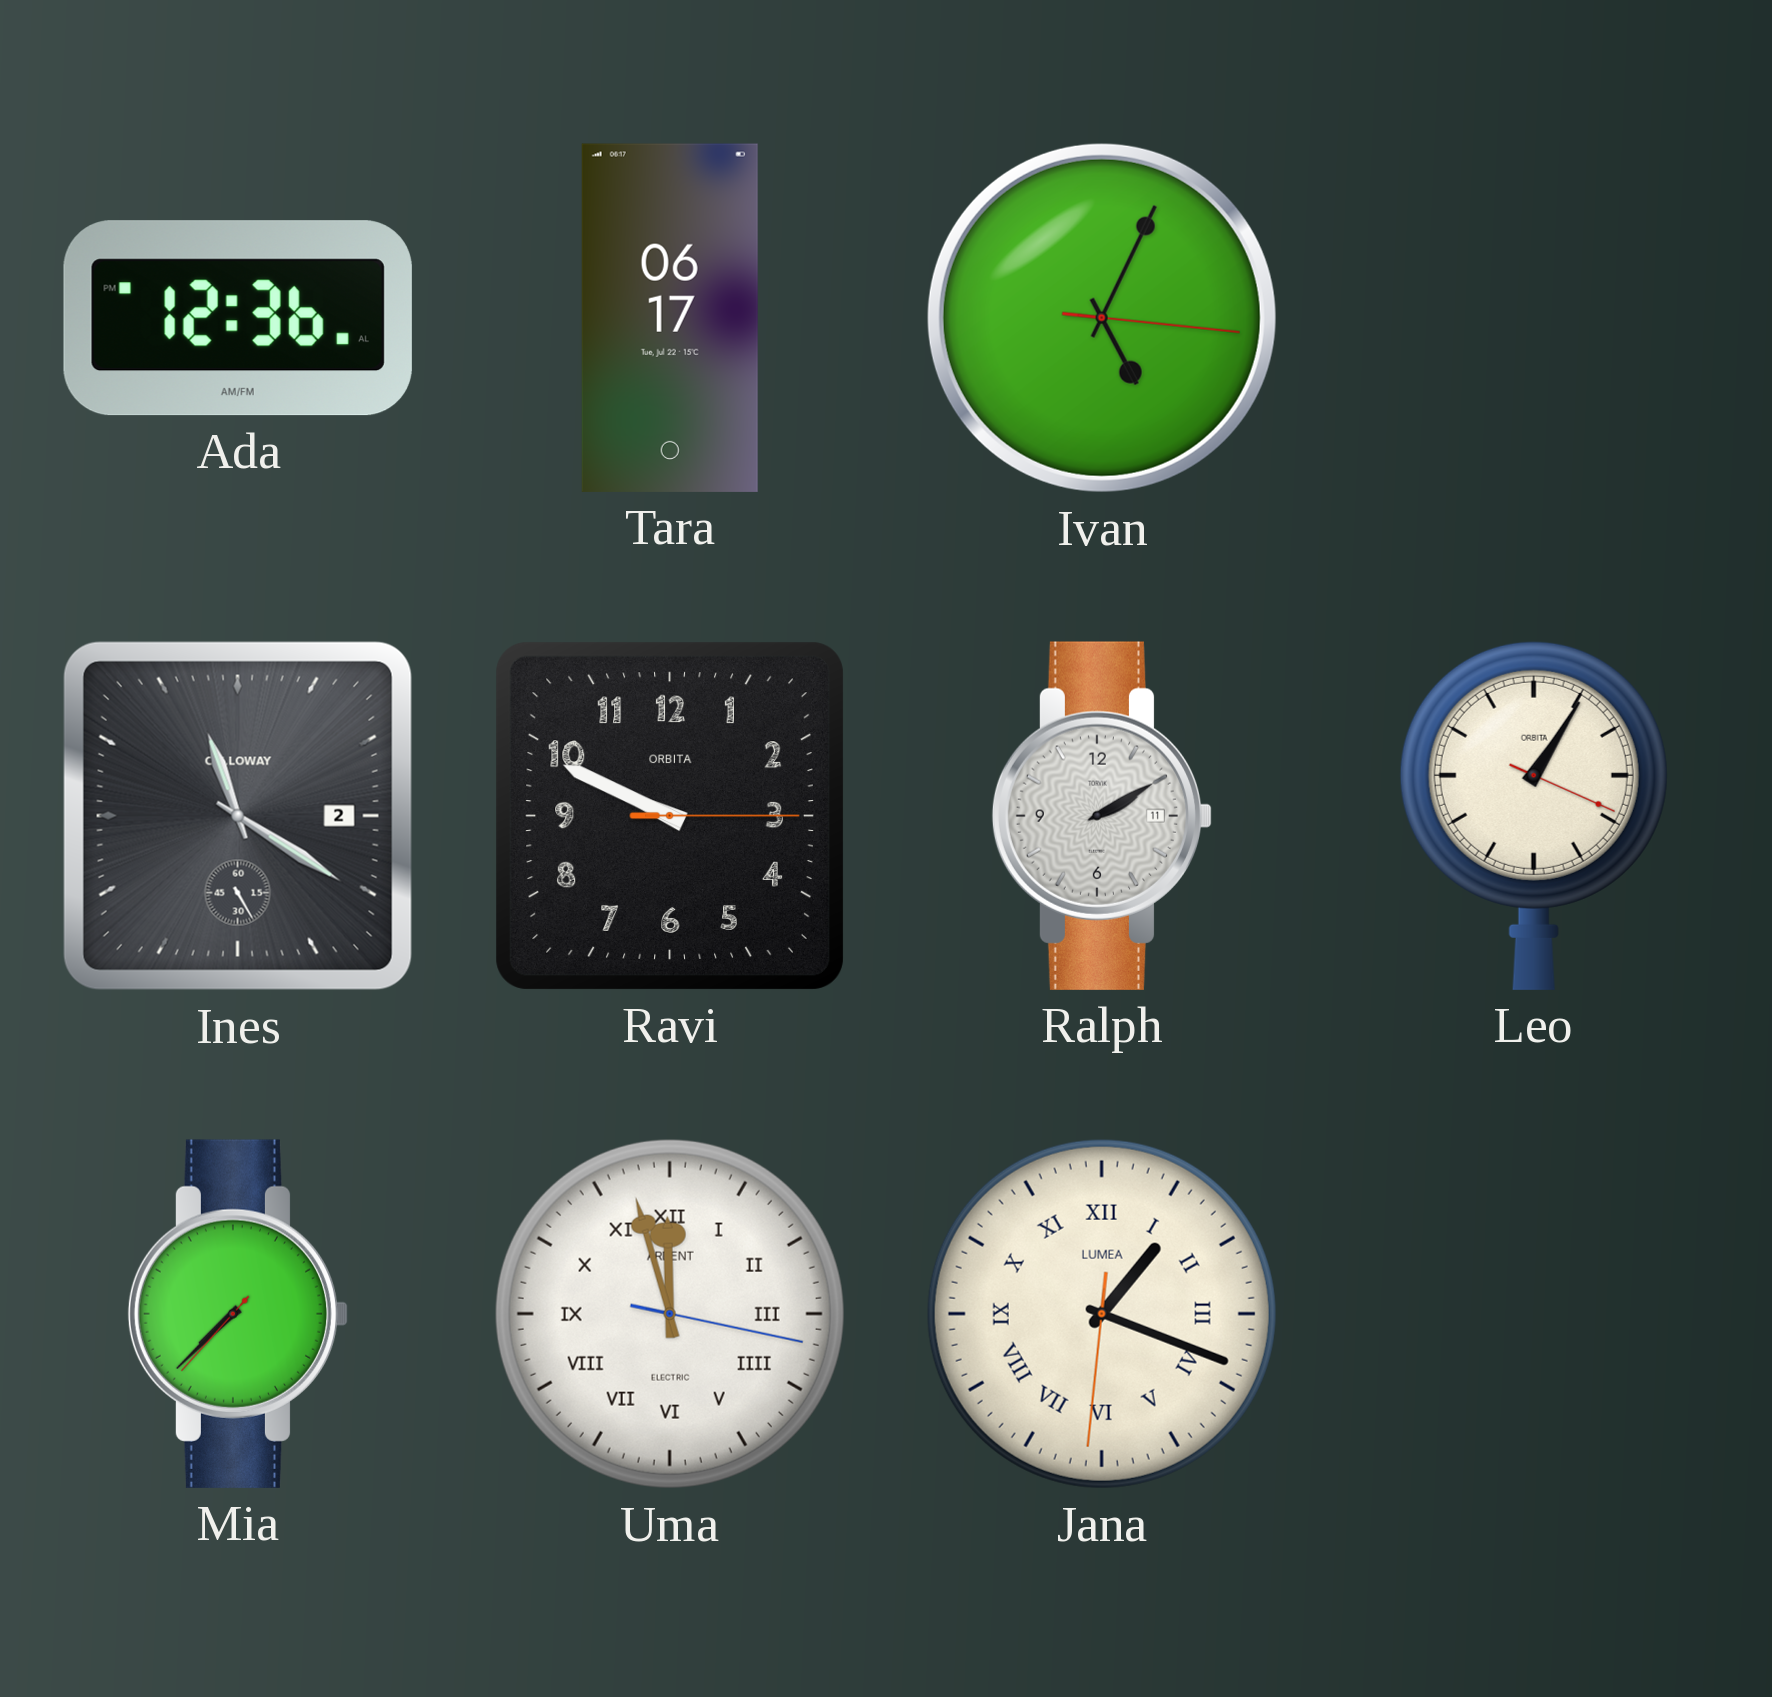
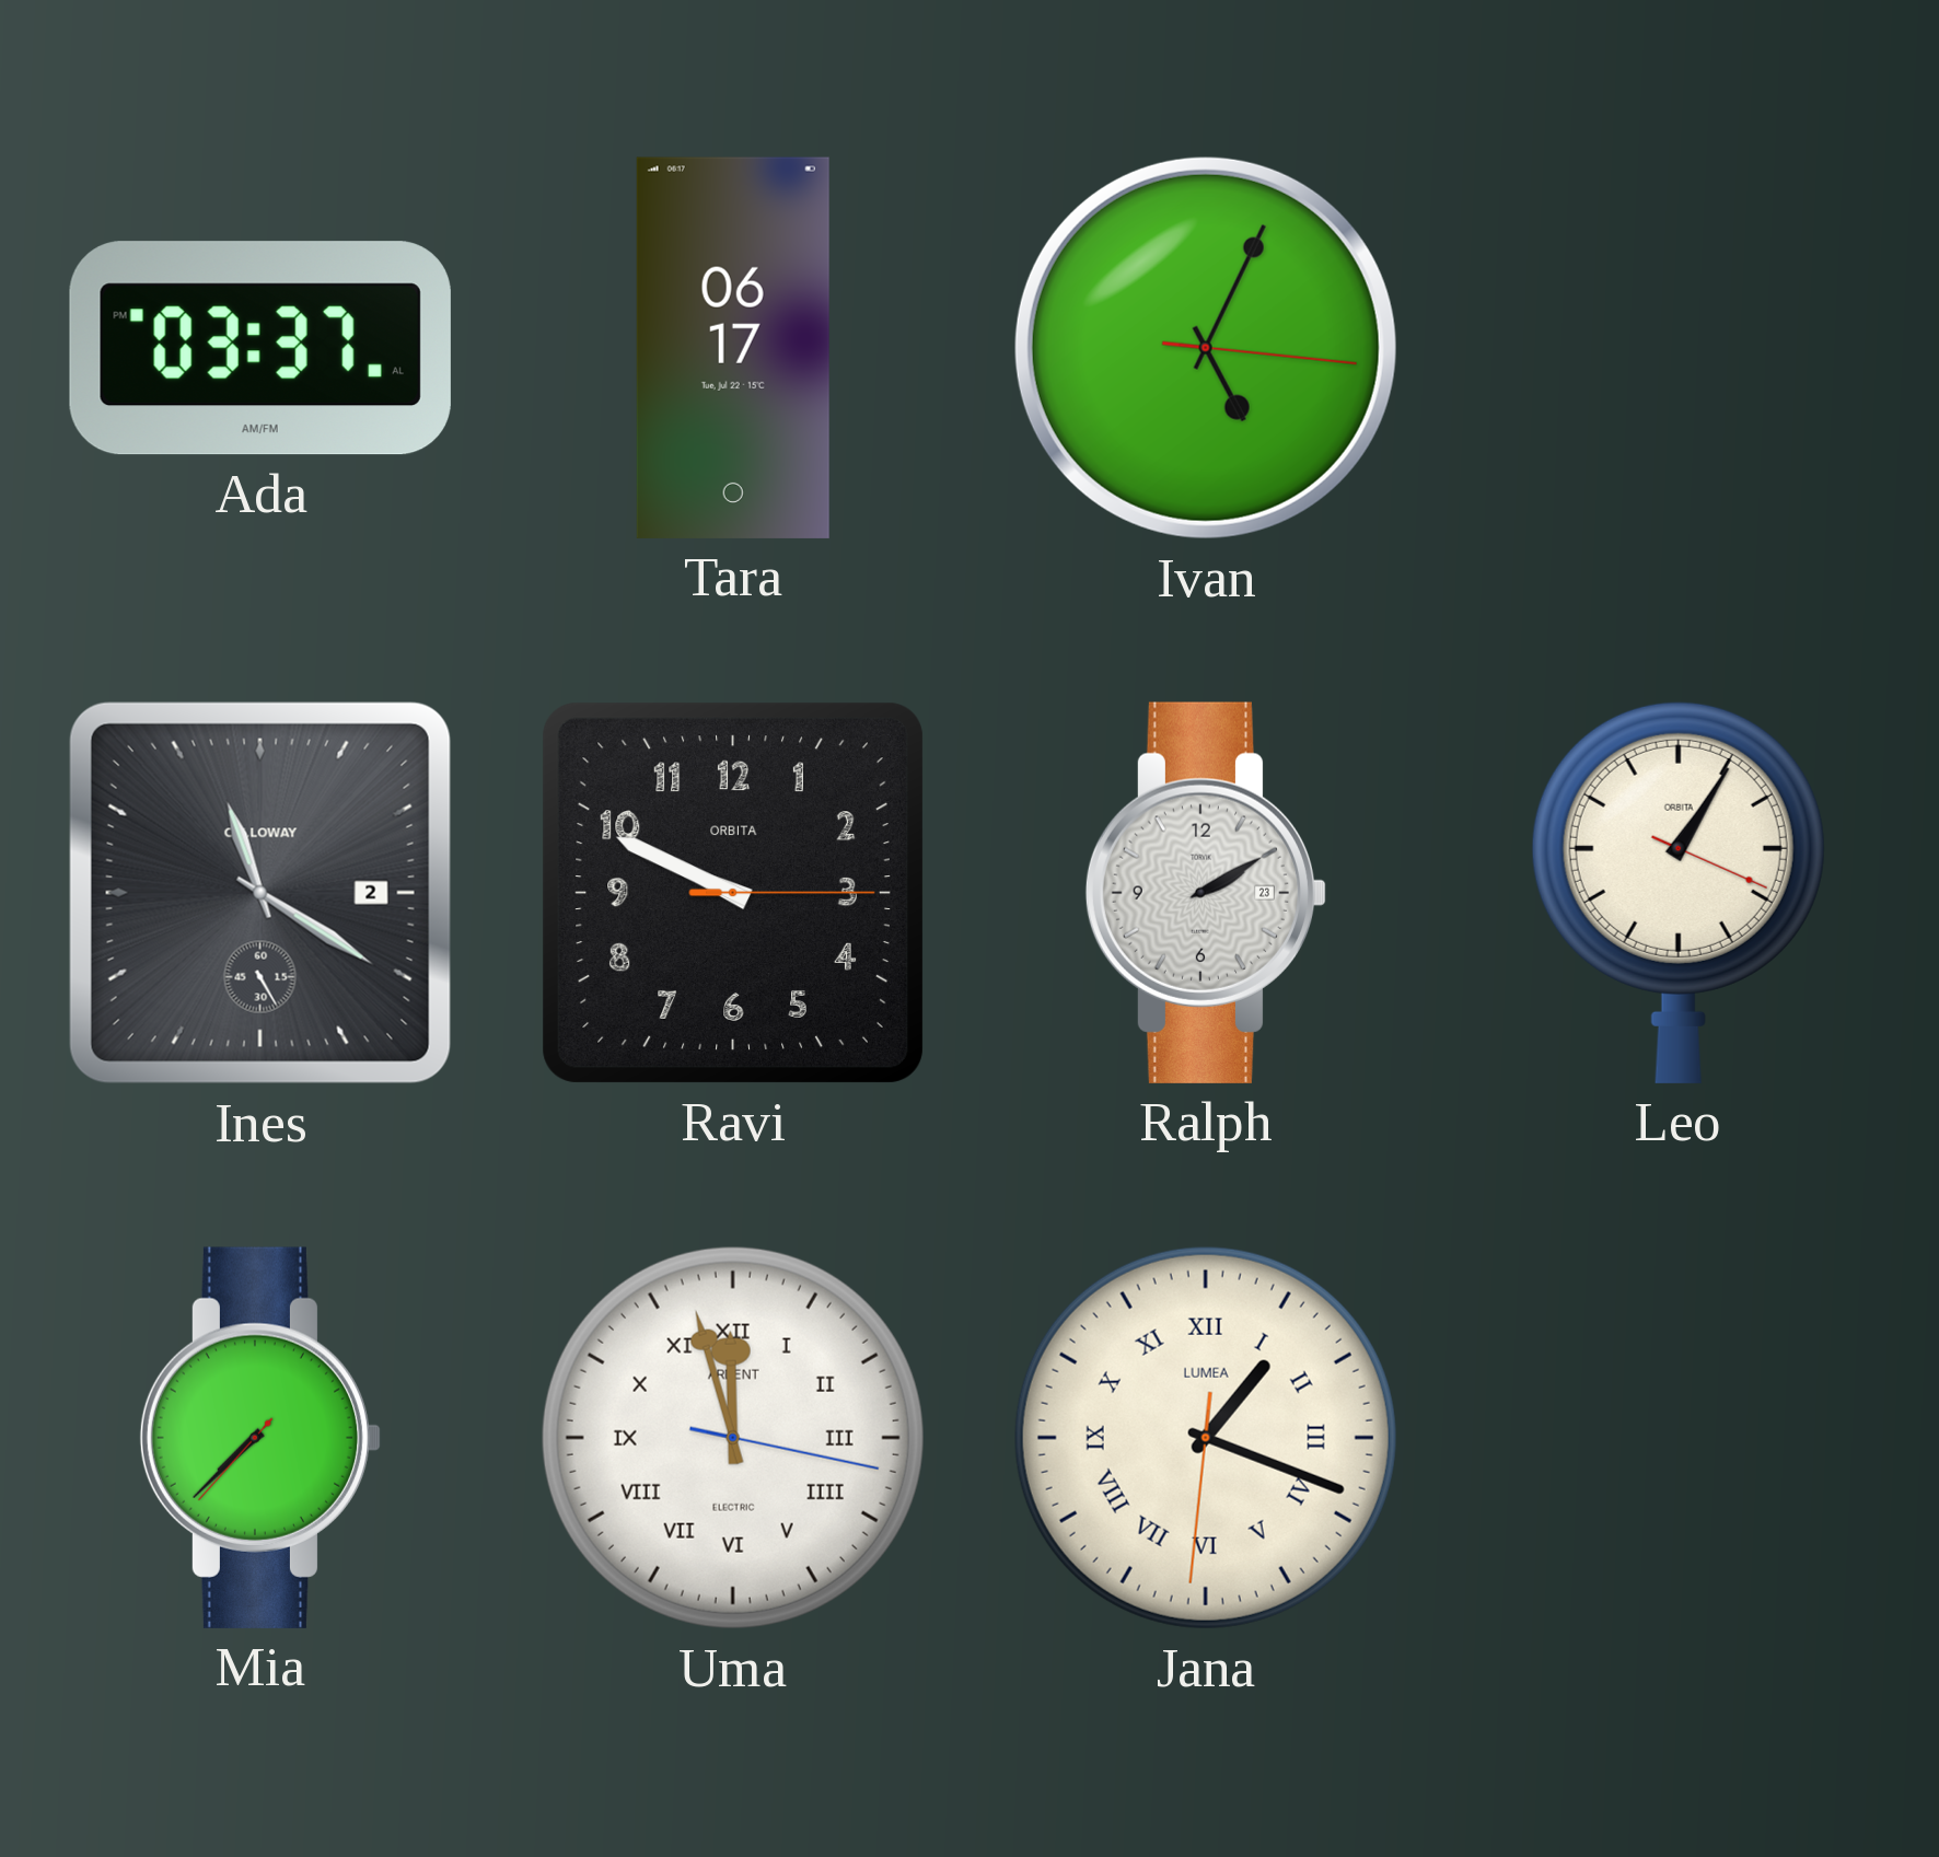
Ada: 12:36 -> 03:37 (260, 348)
Ralph date: 11 -> 23 (1206, 893)
